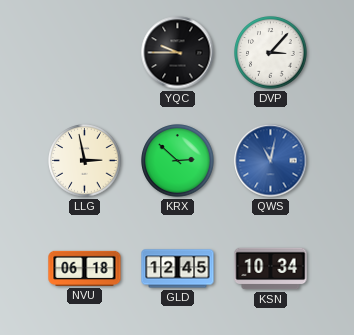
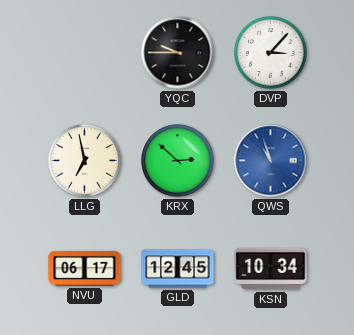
LLG: 2:58 -> 6:58 (85, 161)
QWS: 11:02 -> 10:57 (271, 161)
NVU: 06:18 -> 06:17 (85, 268)
